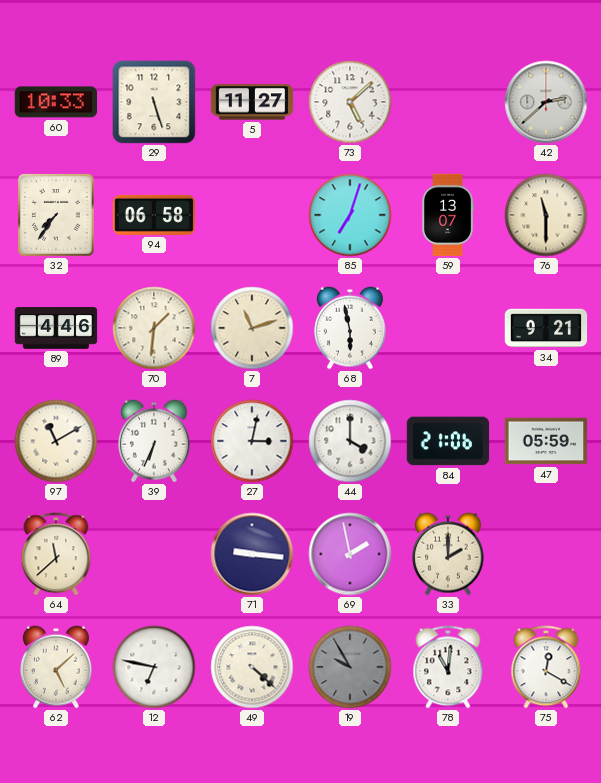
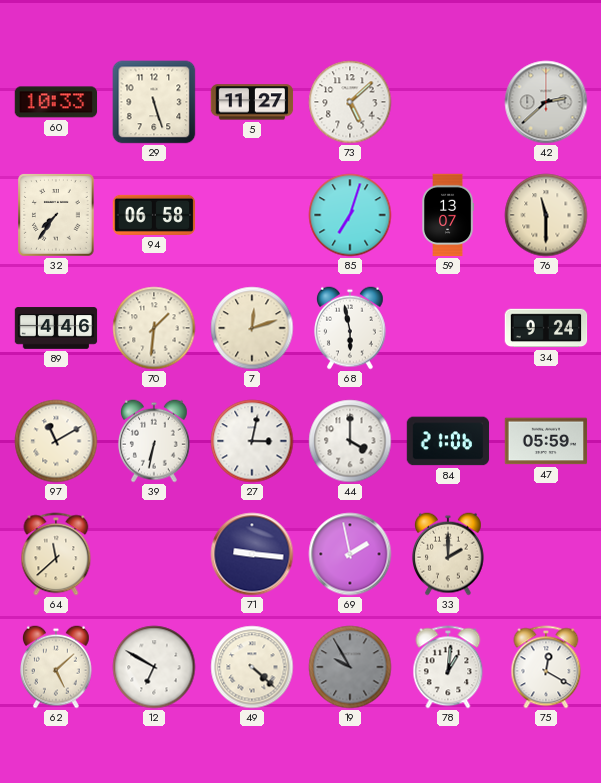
7: 11:12 -> 12:12 (252, 328)
34: 9:21 -> 9:24 (546, 328)
39: 6:34 -> 6:32 (155, 441)
12: 6:47 -> 6:50 (154, 667)
78: 11:01 -> 1:01 (448, 667)
